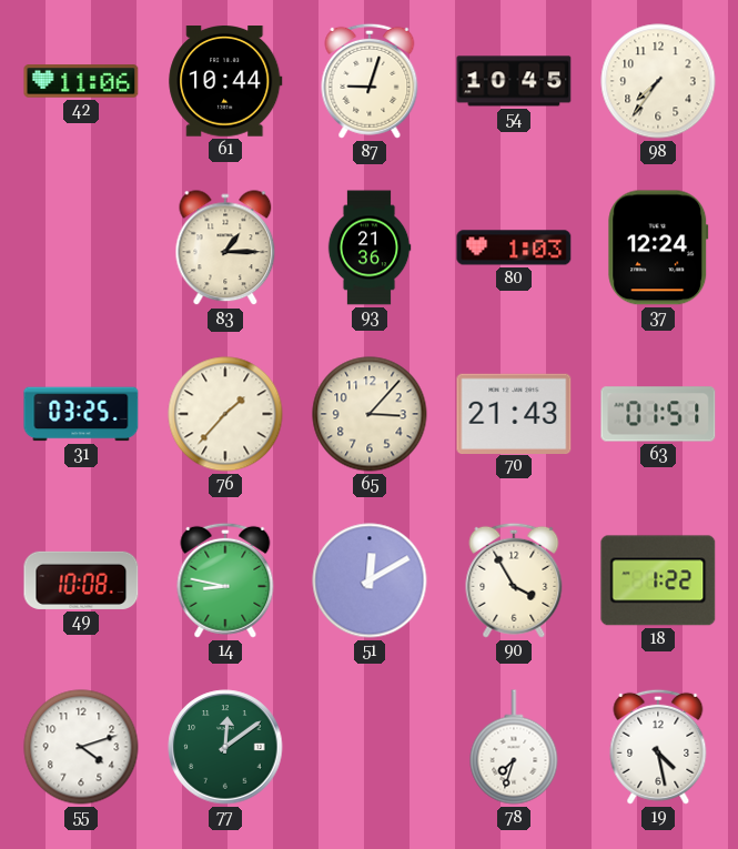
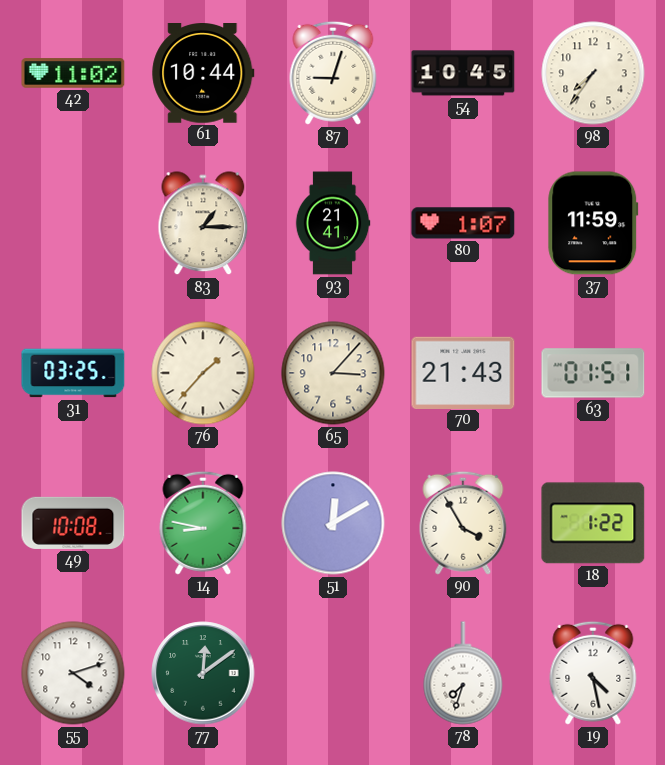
42: 11:06 -> 11:02 (73, 73)
93: 21:36 -> 21:41 (333, 223)
80: 1:03 -> 1:07 (463, 223)
37: 12:24 -> 11:59 (593, 223)
